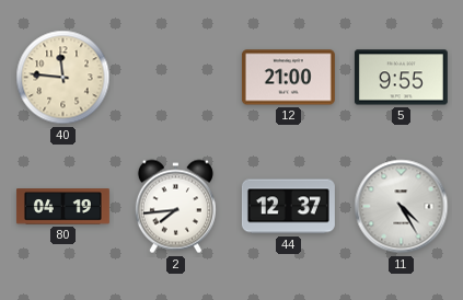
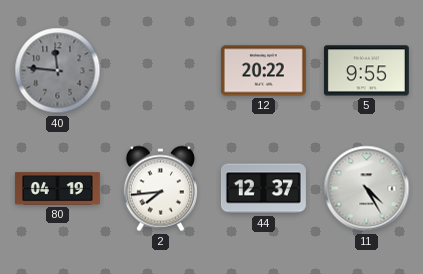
40 dial: cream -> grey (58, 71)
12: 21:00 -> 20:22 (263, 71)
